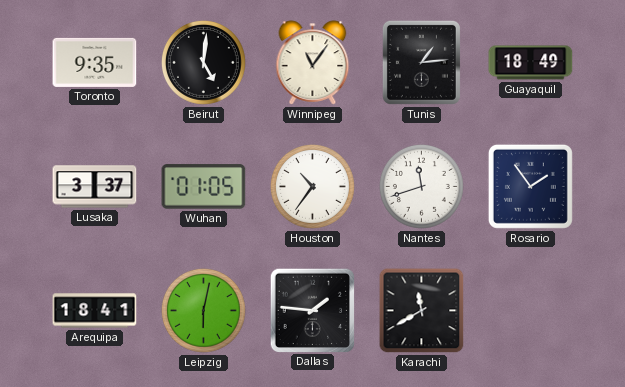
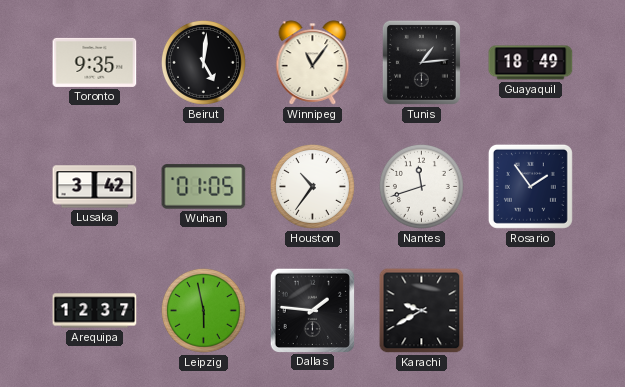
Lusaka: 3:37 -> 3:42 (95, 187)
Arequipa: 18:41 -> 12:37 (95, 311)
Leipzig: 6:02 -> 5:58 (203, 310)
Karachi: 11:40 -> 9:40 (422, 311)
